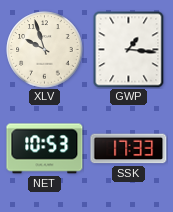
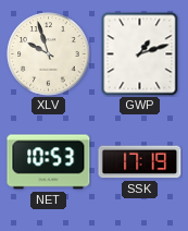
GWP: 1:16 -> 1:12 (140, 53)
SSK: 17:33 -> 17:19 (140, 162)
